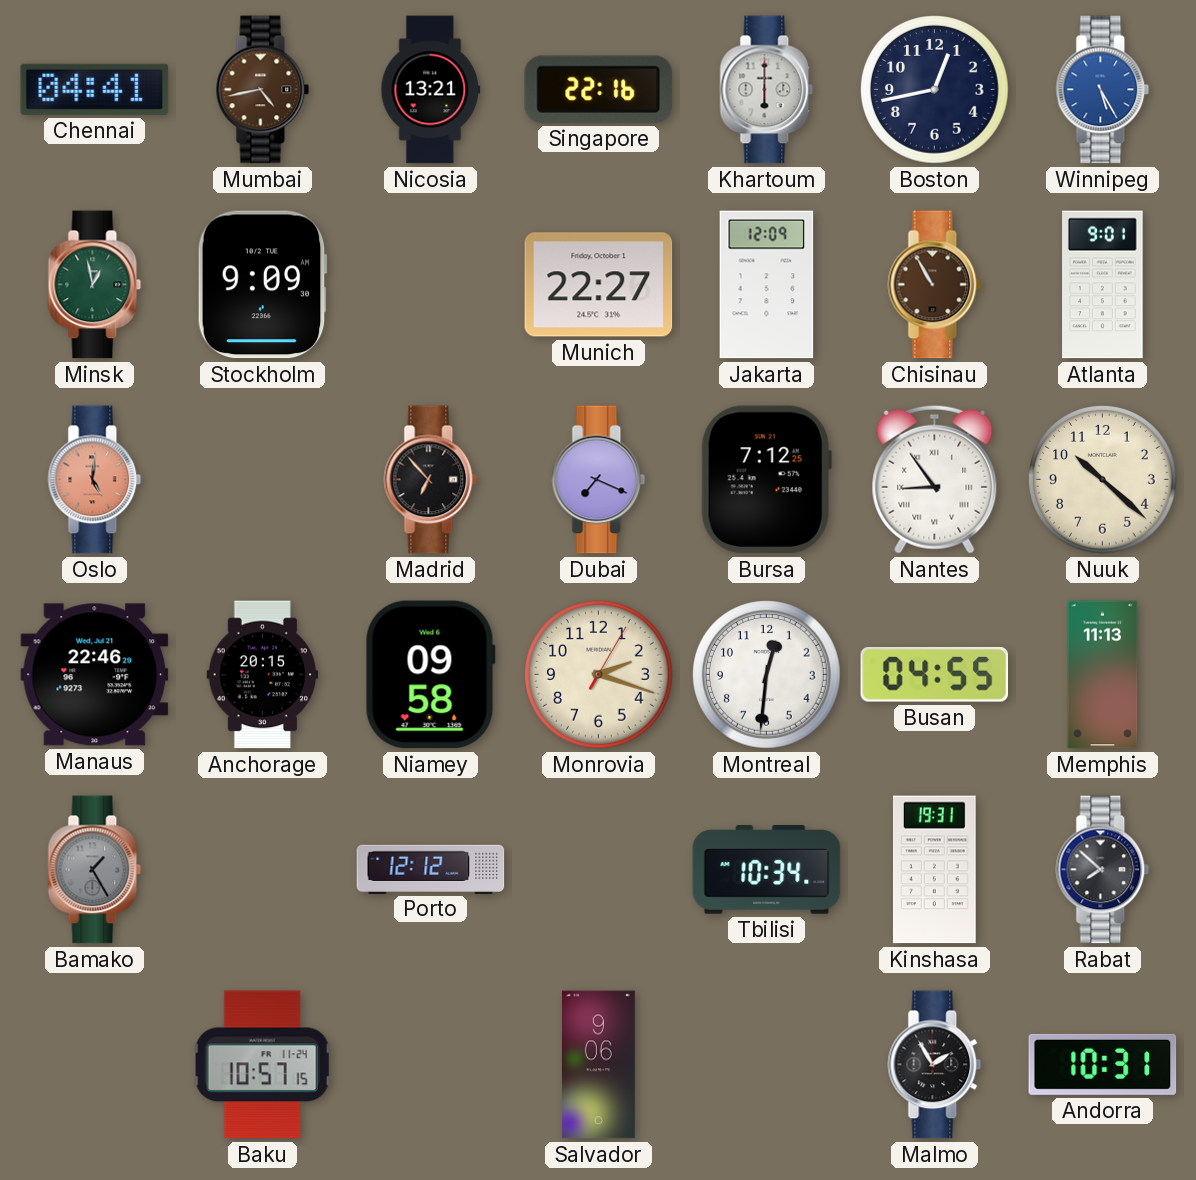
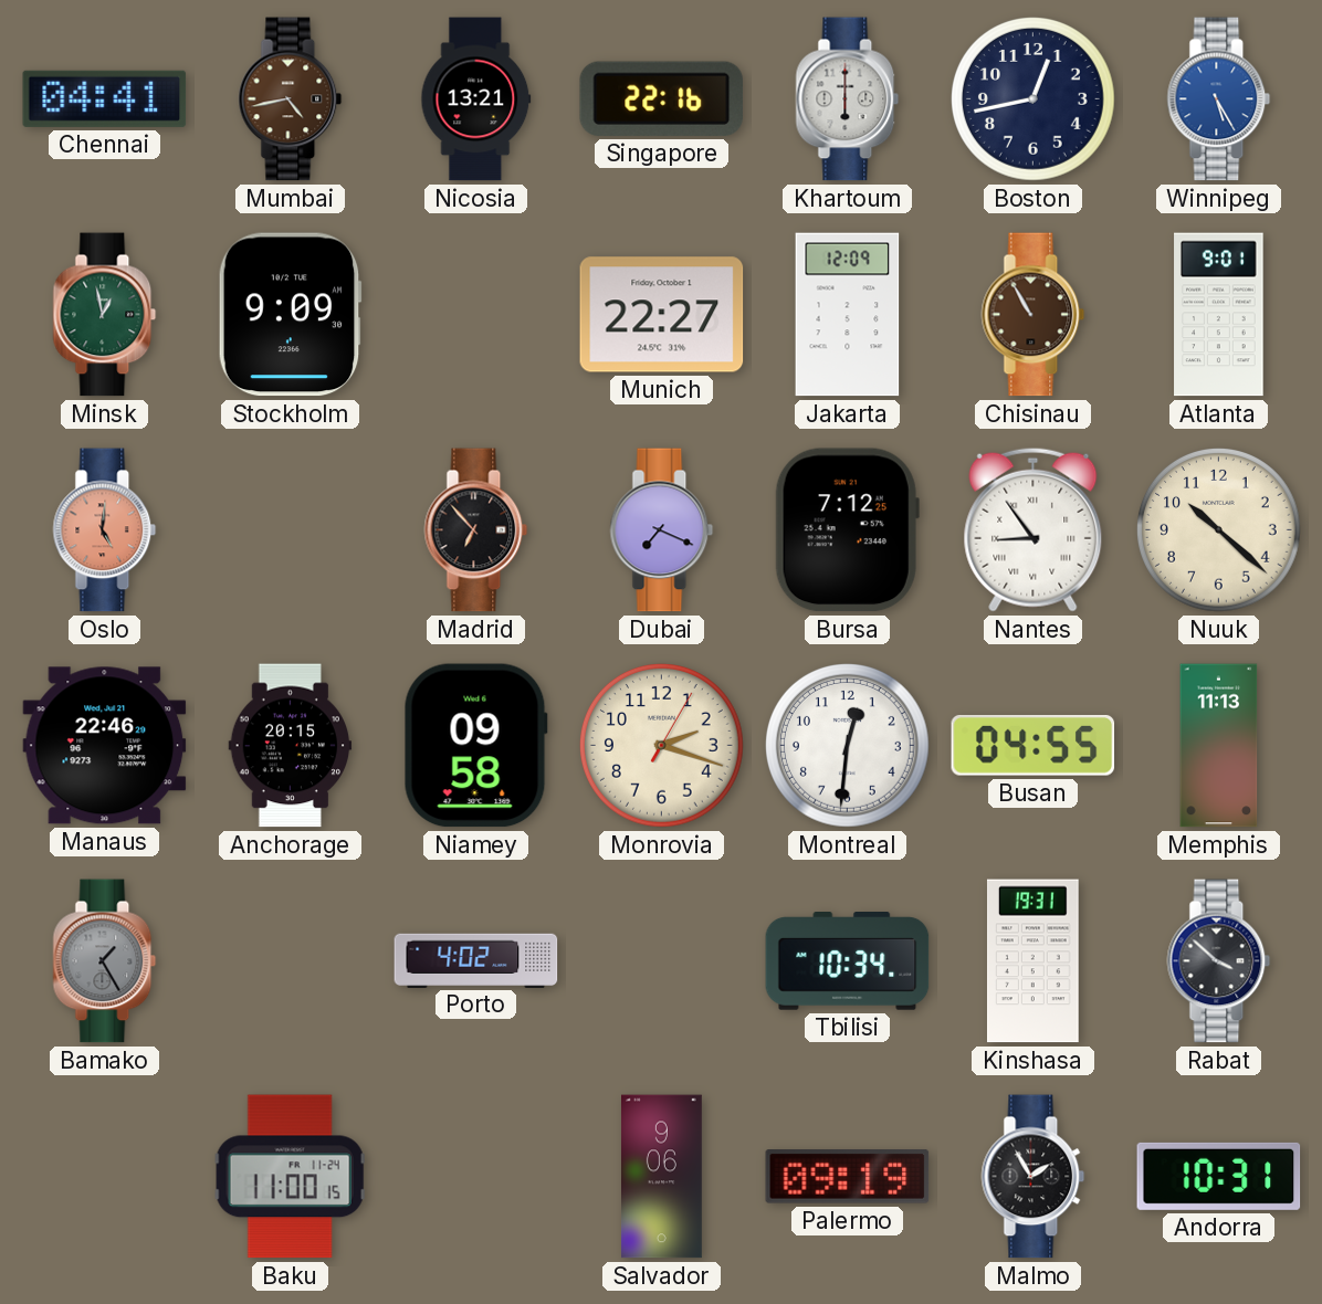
Porto: 12:12 -> 4:02 (476, 960)
Rabat: 7:52 -> 3:52 (1219, 961)
Baku: 10:57 -> 11:00 (291, 1177)
Palermo: none -> 09:19 (848, 1177)
